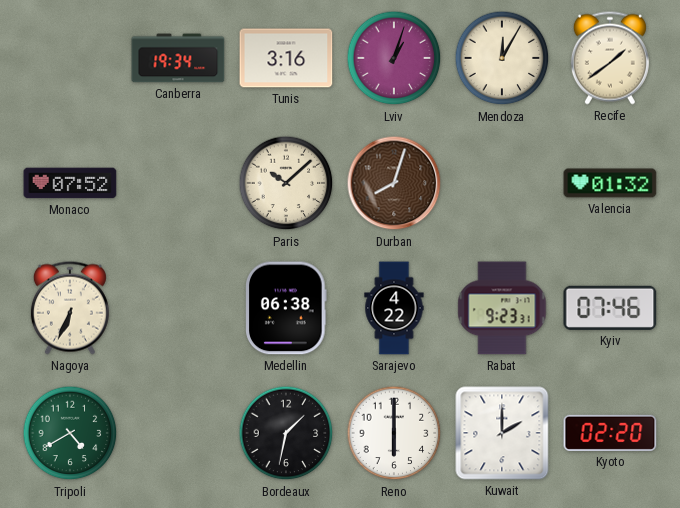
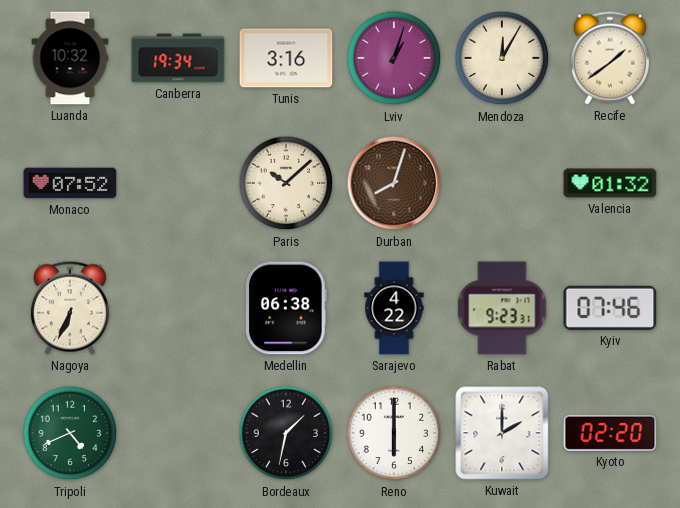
Luanda: none -> 10:32 (70, 58)
Tripoli: 4:40 -> 4:41 (70, 433)
